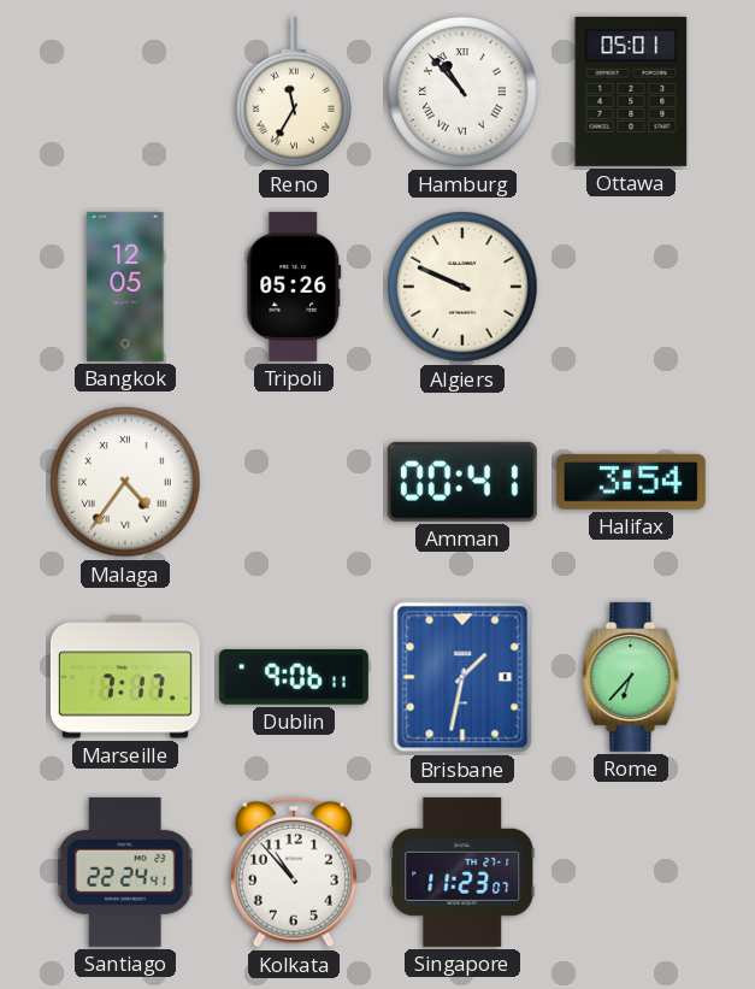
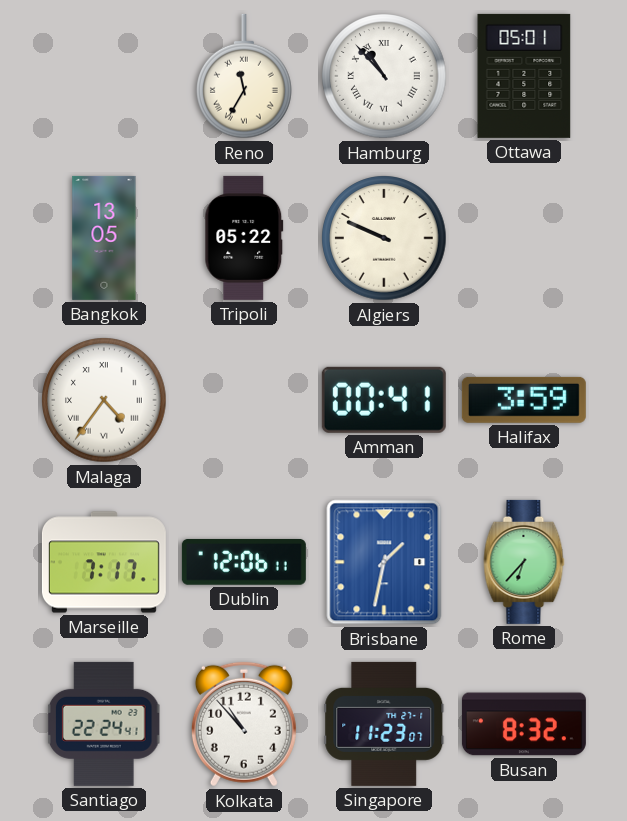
Bangkok: 12:05 -> 13:05 (104, 238)
Tripoli: 05:26 -> 05:22 (244, 238)
Halifax: 3:54 -> 3:59 (524, 400)
Dublin: 9:06 -> 12:06 (244, 562)
Busan: none -> 8:32 (524, 724)
